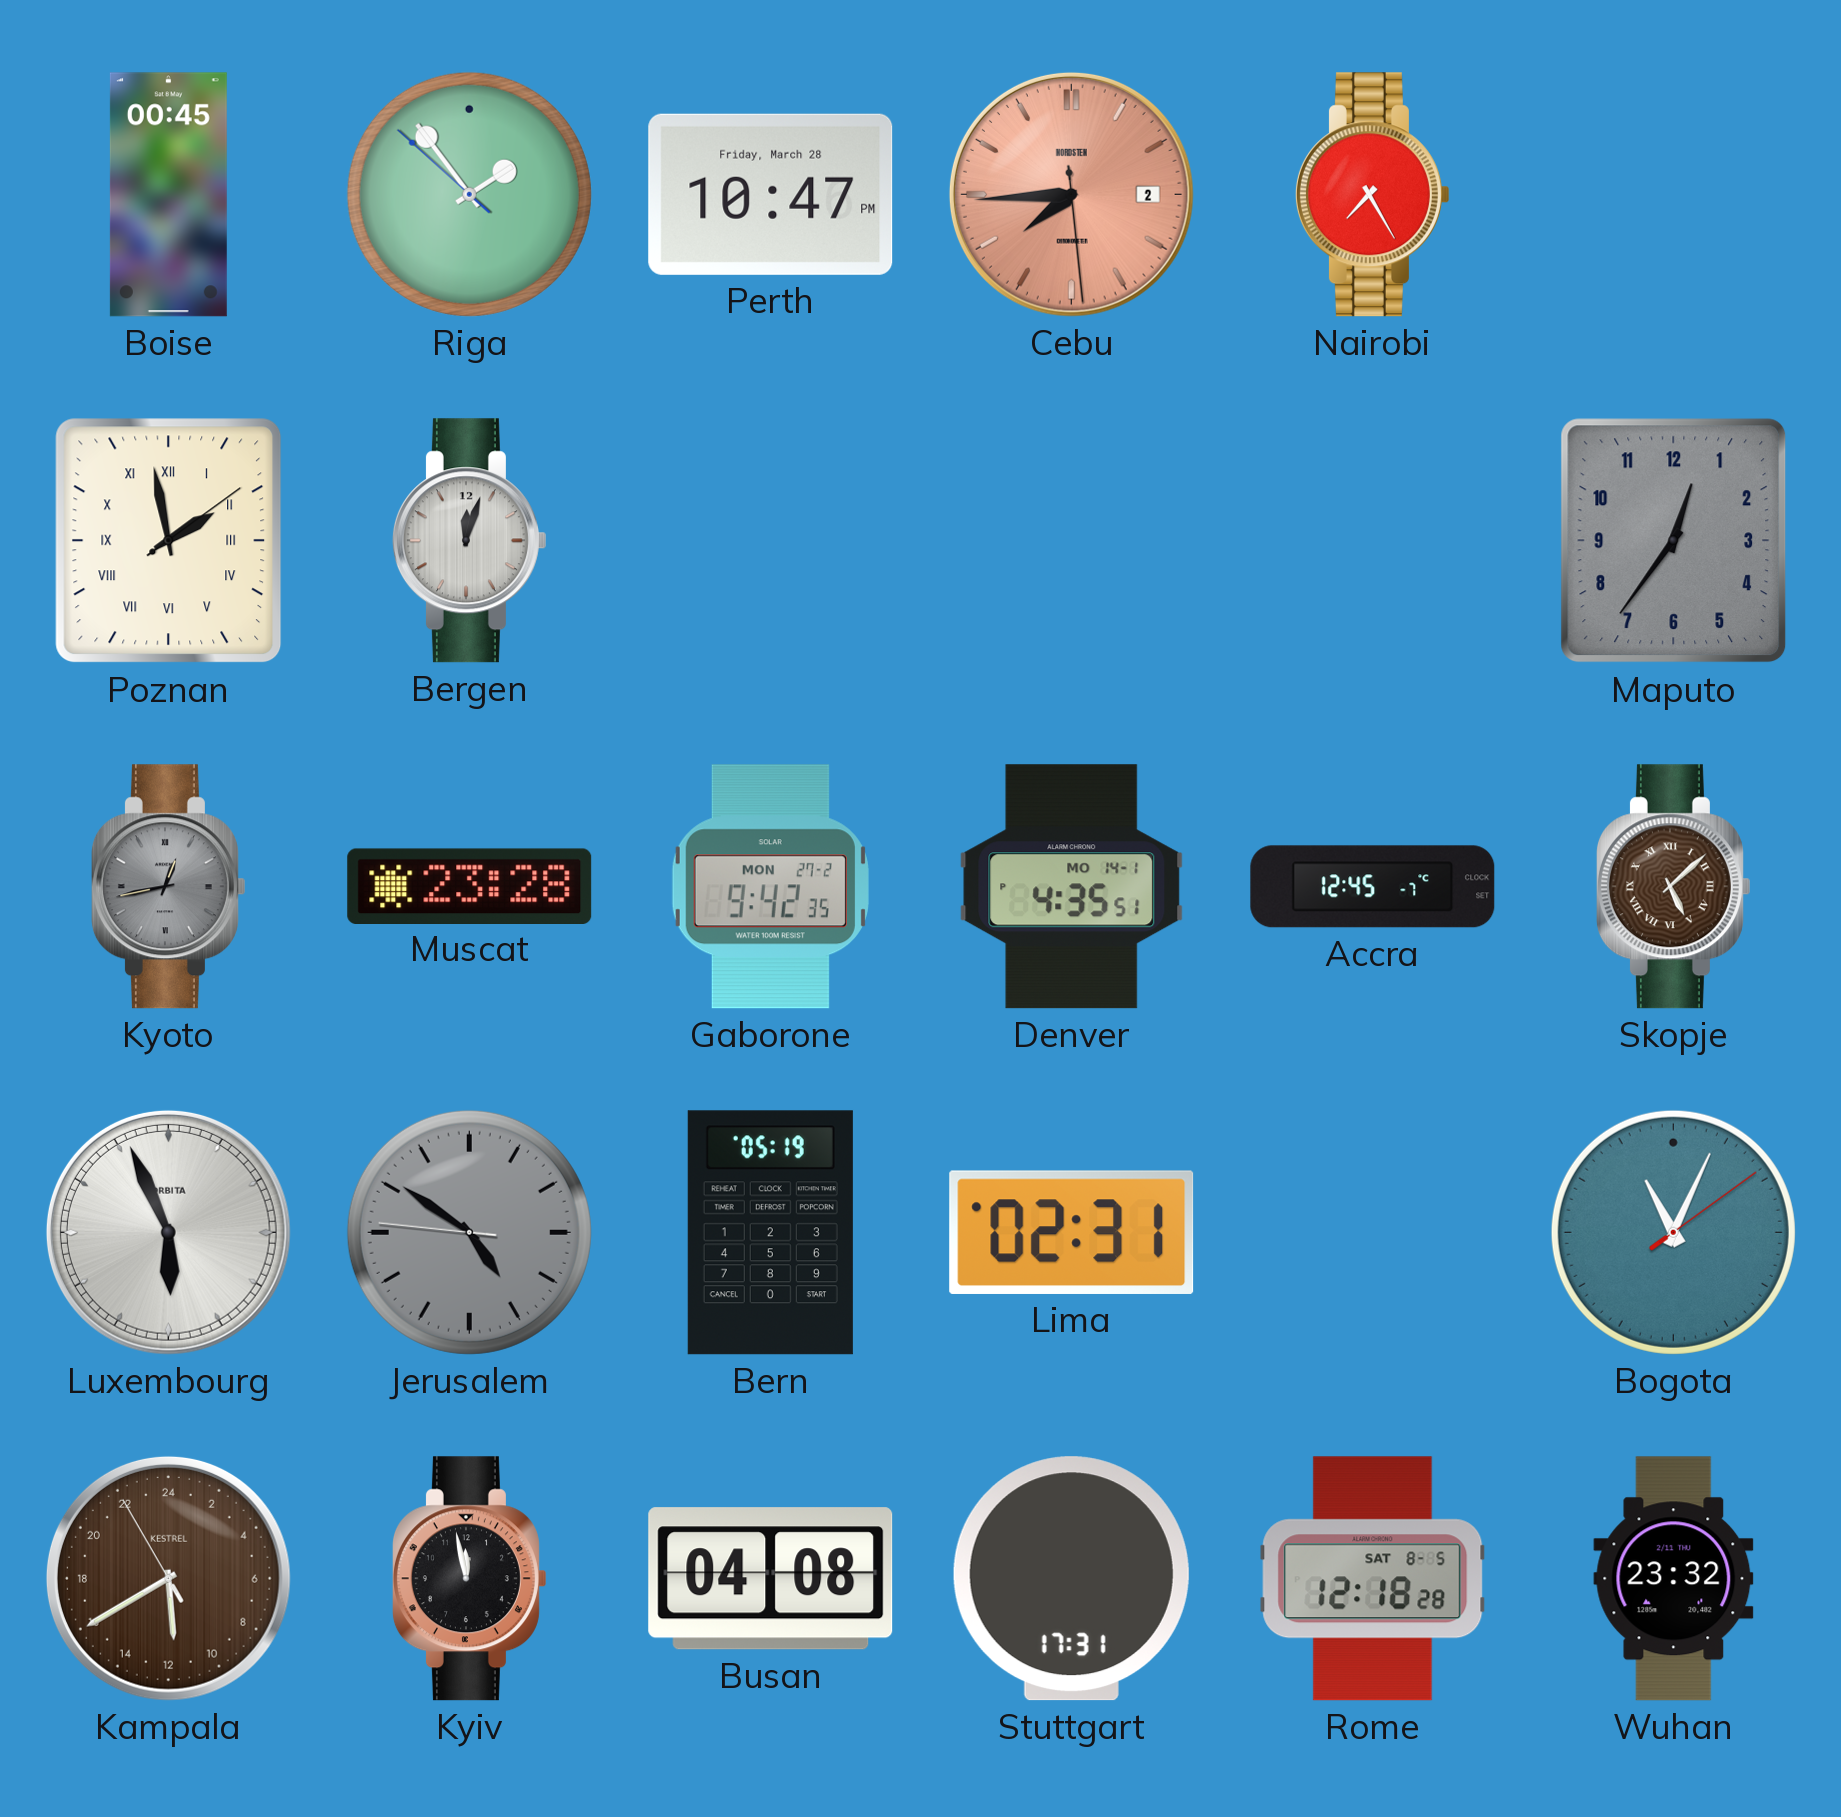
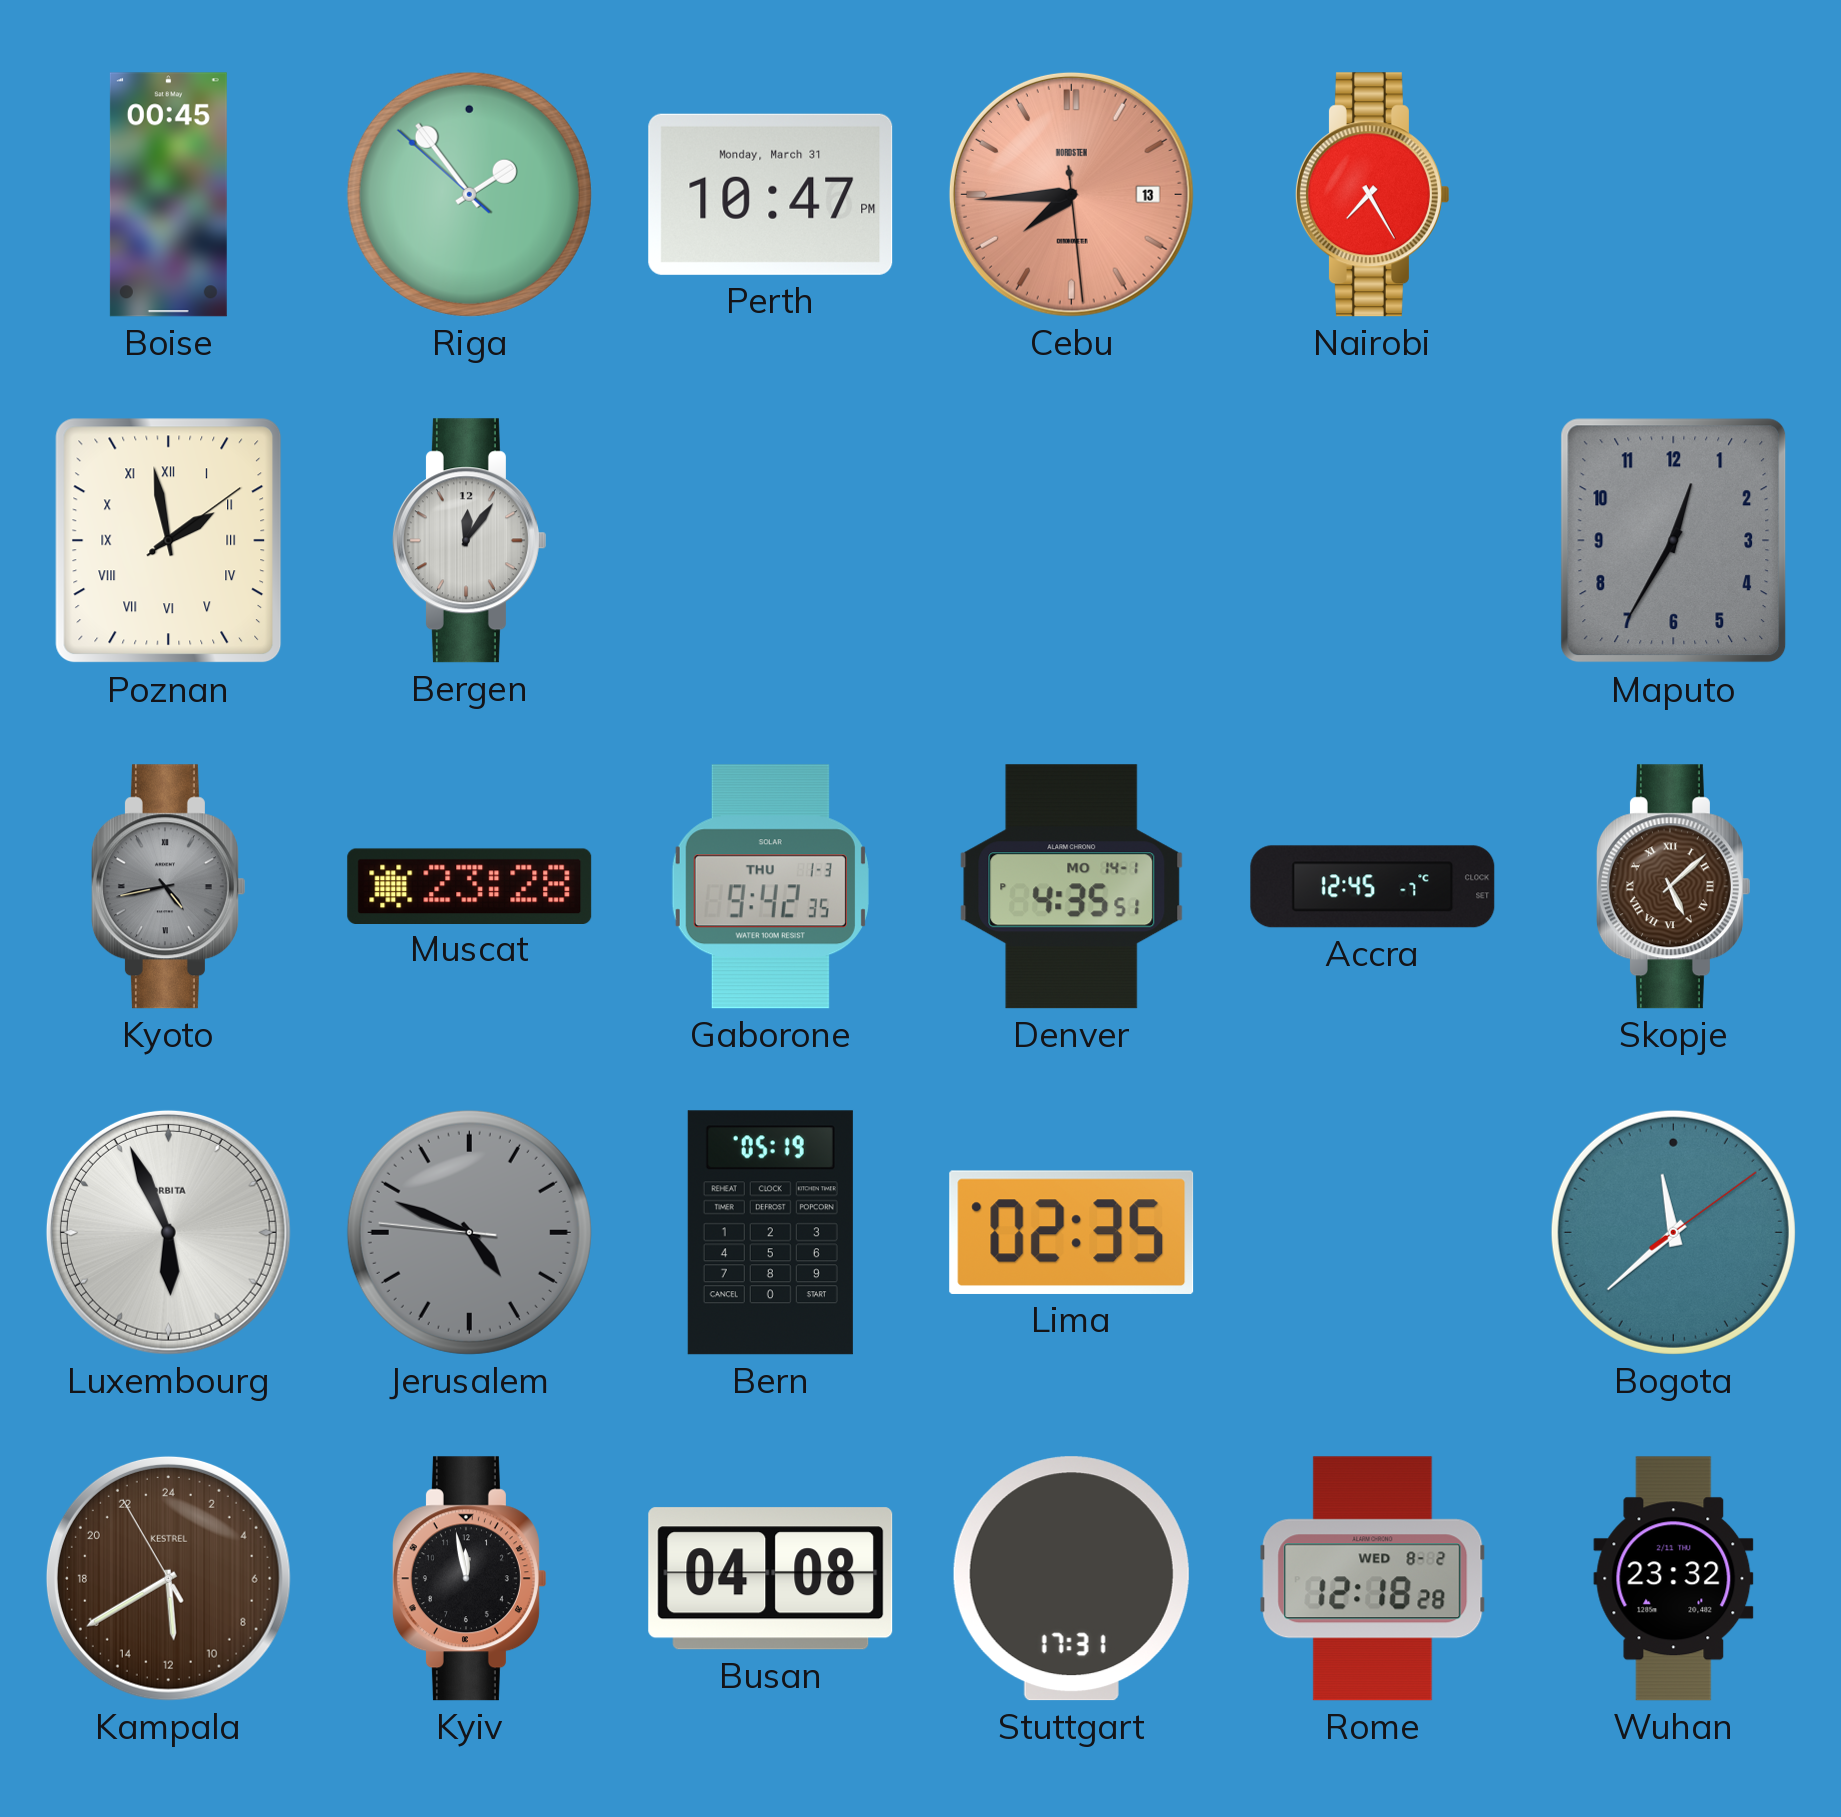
Perth date: Friday, March 28 -> Monday, March 31 (771, 194)
Cebu date: 2 -> 13 (1071, 194)
Bergen: 12:03 -> 12:06 (469, 541)
Maputo: 12:36 -> 12:35 (1674, 541)
Kyoto: 12:43 -> 4:43 (168, 887)
Gaborone date: MON 27-2 -> THU 1-3 (770, 887)
Jerusalem: 4:50 -> 4:48 (469, 1232)
Lima: 02:31 -> 02:35 (1072, 1232)
Bogota: 11:04 -> 11:38 (1673, 1232)
Rome date: SAT 8-5 -> WED 8-2 (1373, 1579)
